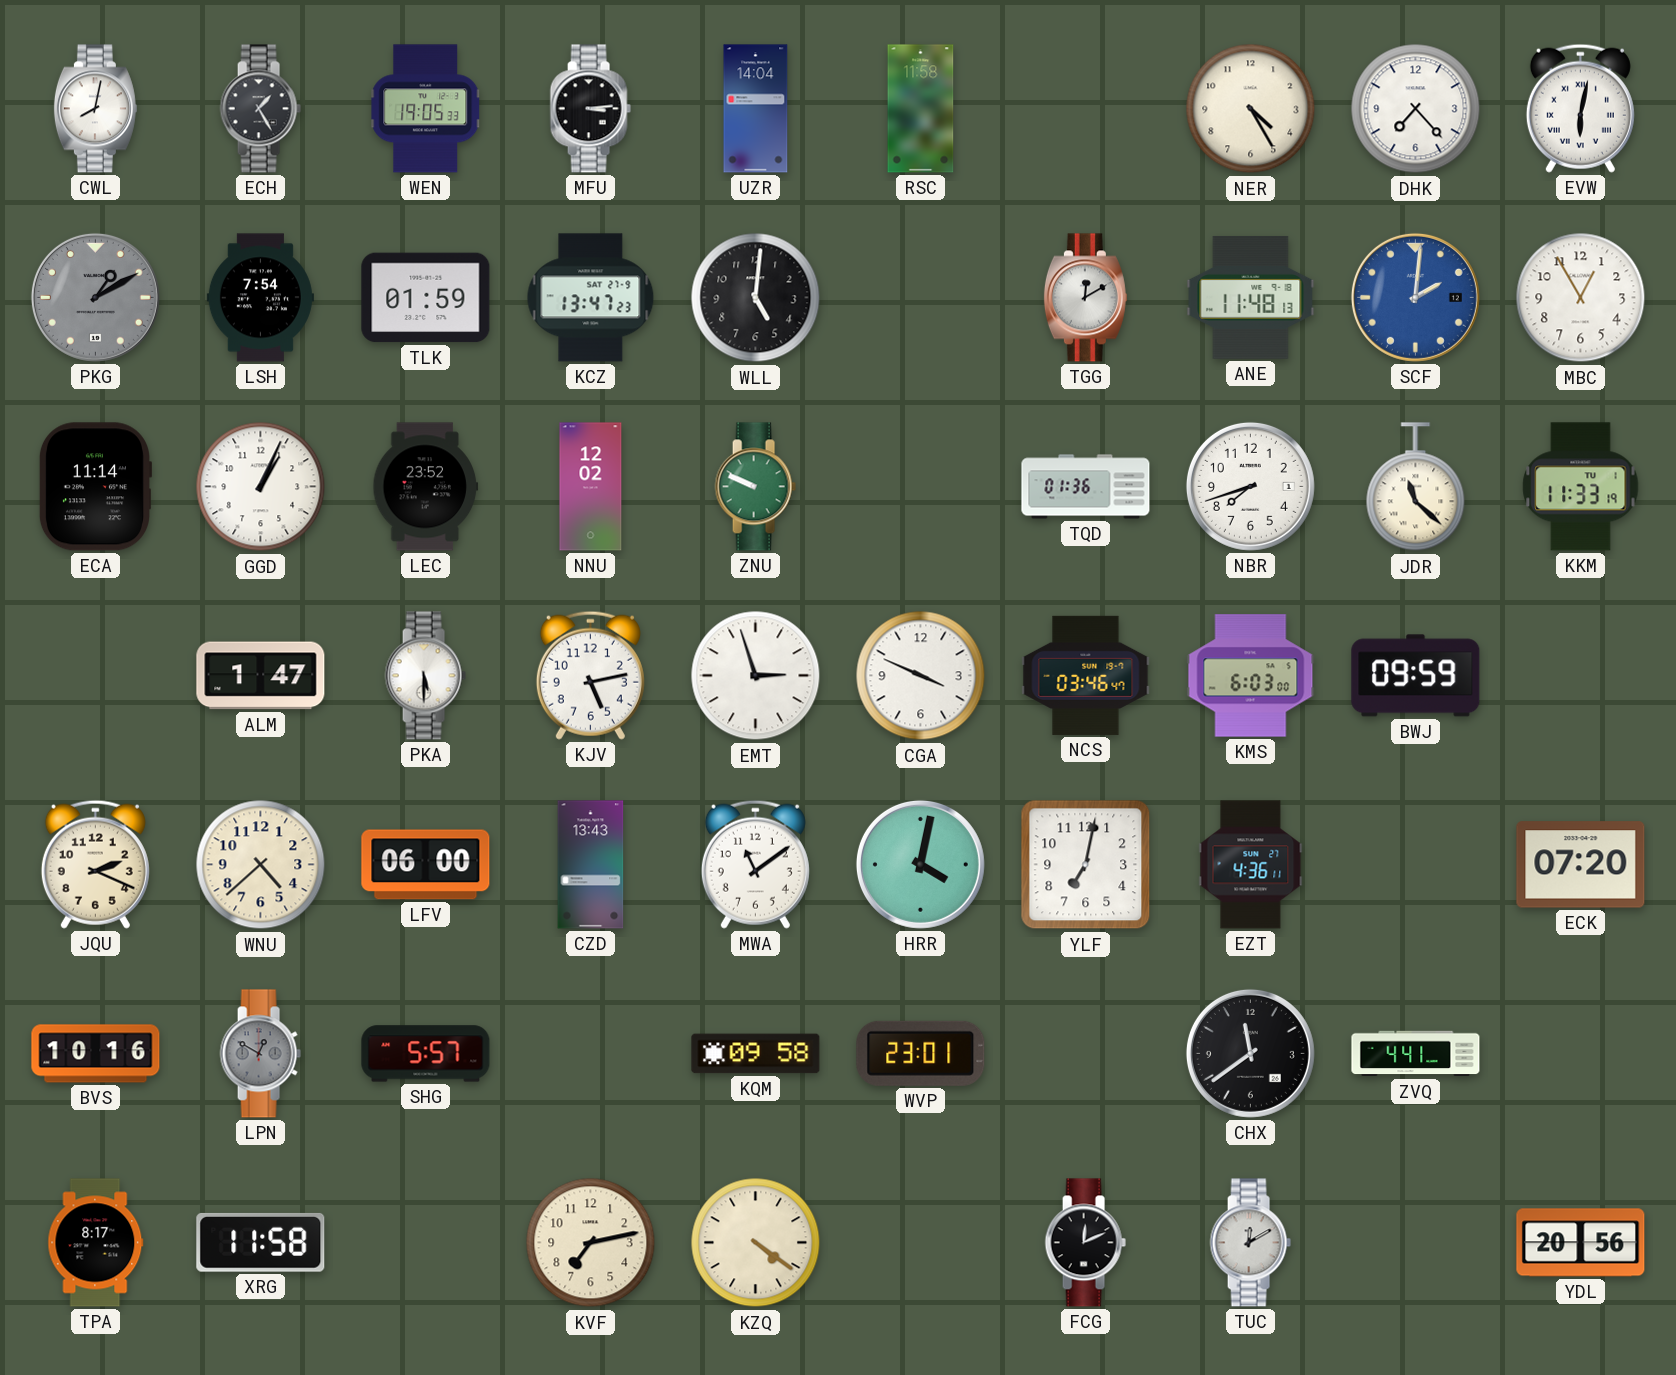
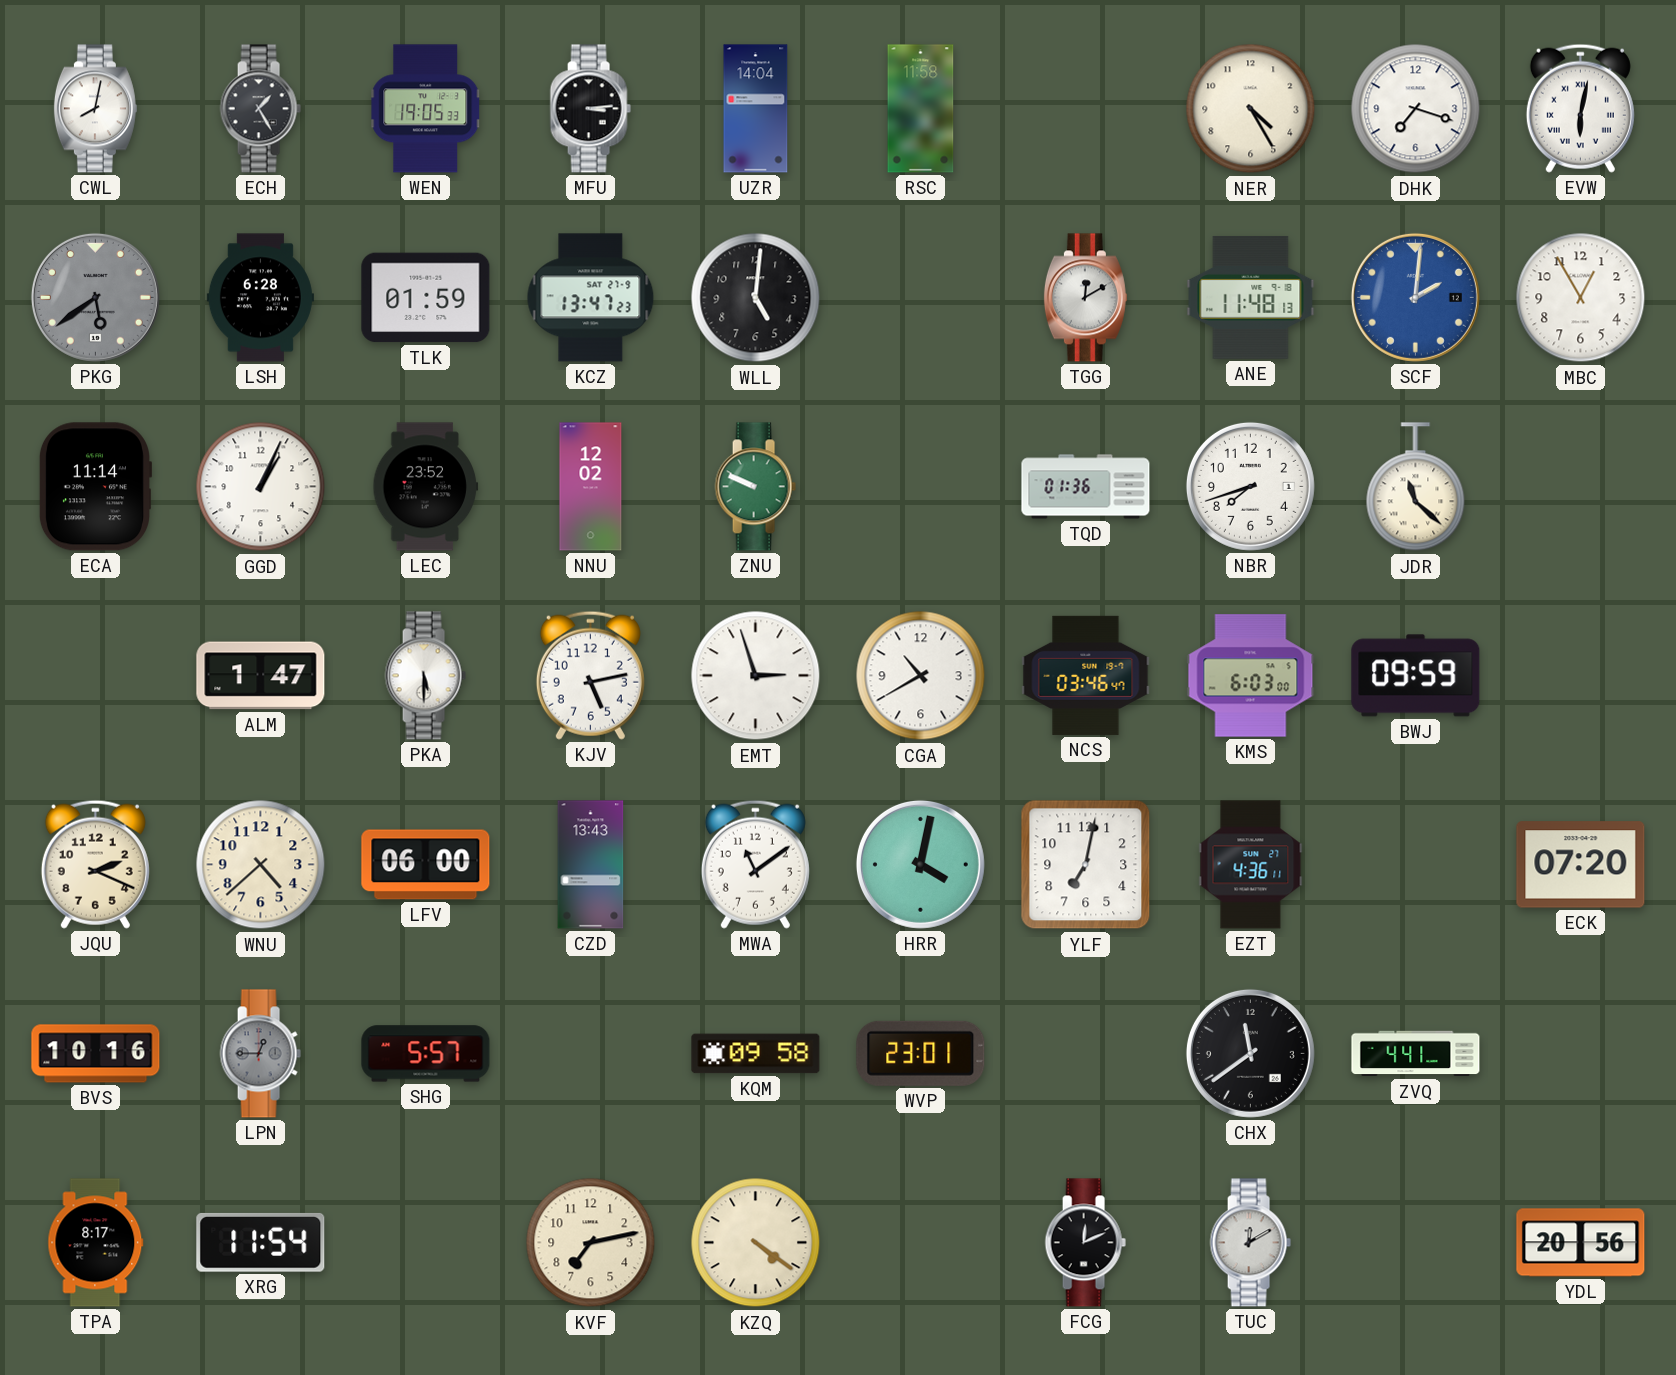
DHK: 7:23 -> 7:18 (1416, 109)
PKG: 1:10 -> 5:39 (95, 297)
LSH: 7:54 -> 6:28 (260, 298)
KKM: 11:33 -> none (1581, 487)
CGA: 3:49 -> 10:40 (921, 676)
LPN: 12:50 -> 12:45 (260, 1054)
XRG: 11:58 -> 11:54 (261, 1242)
